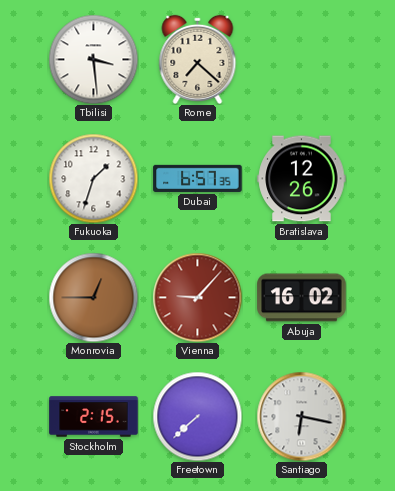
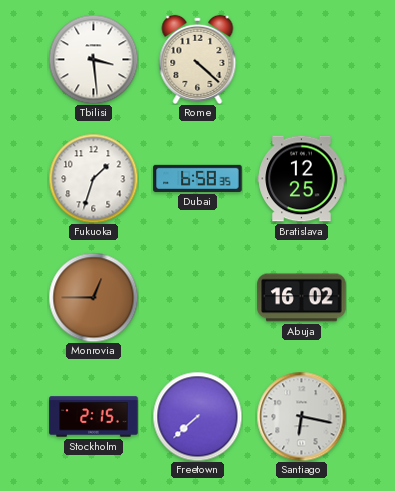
Rome: 7:22 -> 4:22 (198, 59)
Dubai: 6:57 -> 6:58 (198, 178)
Bratislava: 12:26 -> 12:25 (302, 179)
Vienna: 9:07 -> none (197, 297)
